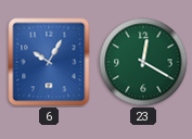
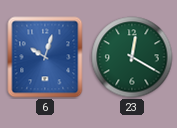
6: 10:05 -> 10:03 (45, 57)
